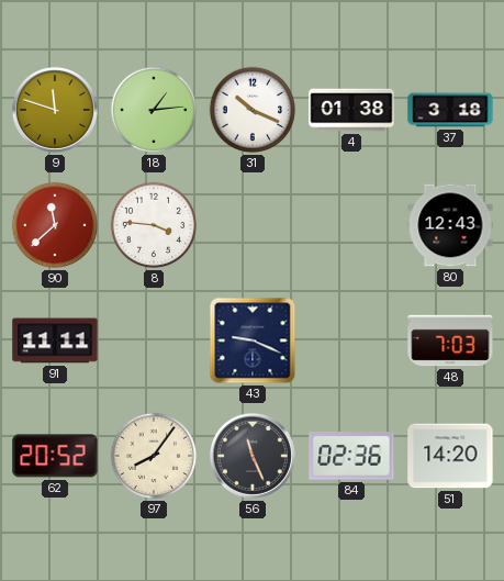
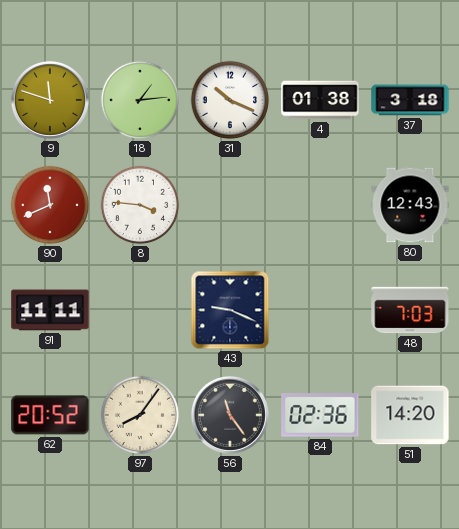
90: 11:38 -> 11:41 (50, 205)
56: 11:26 -> 11:24 (230, 415)
